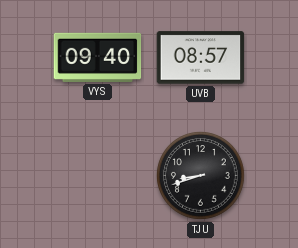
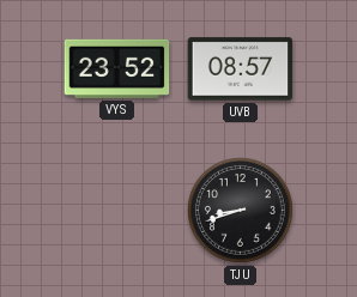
VYS: 09:40 -> 23:52 (117, 68)
